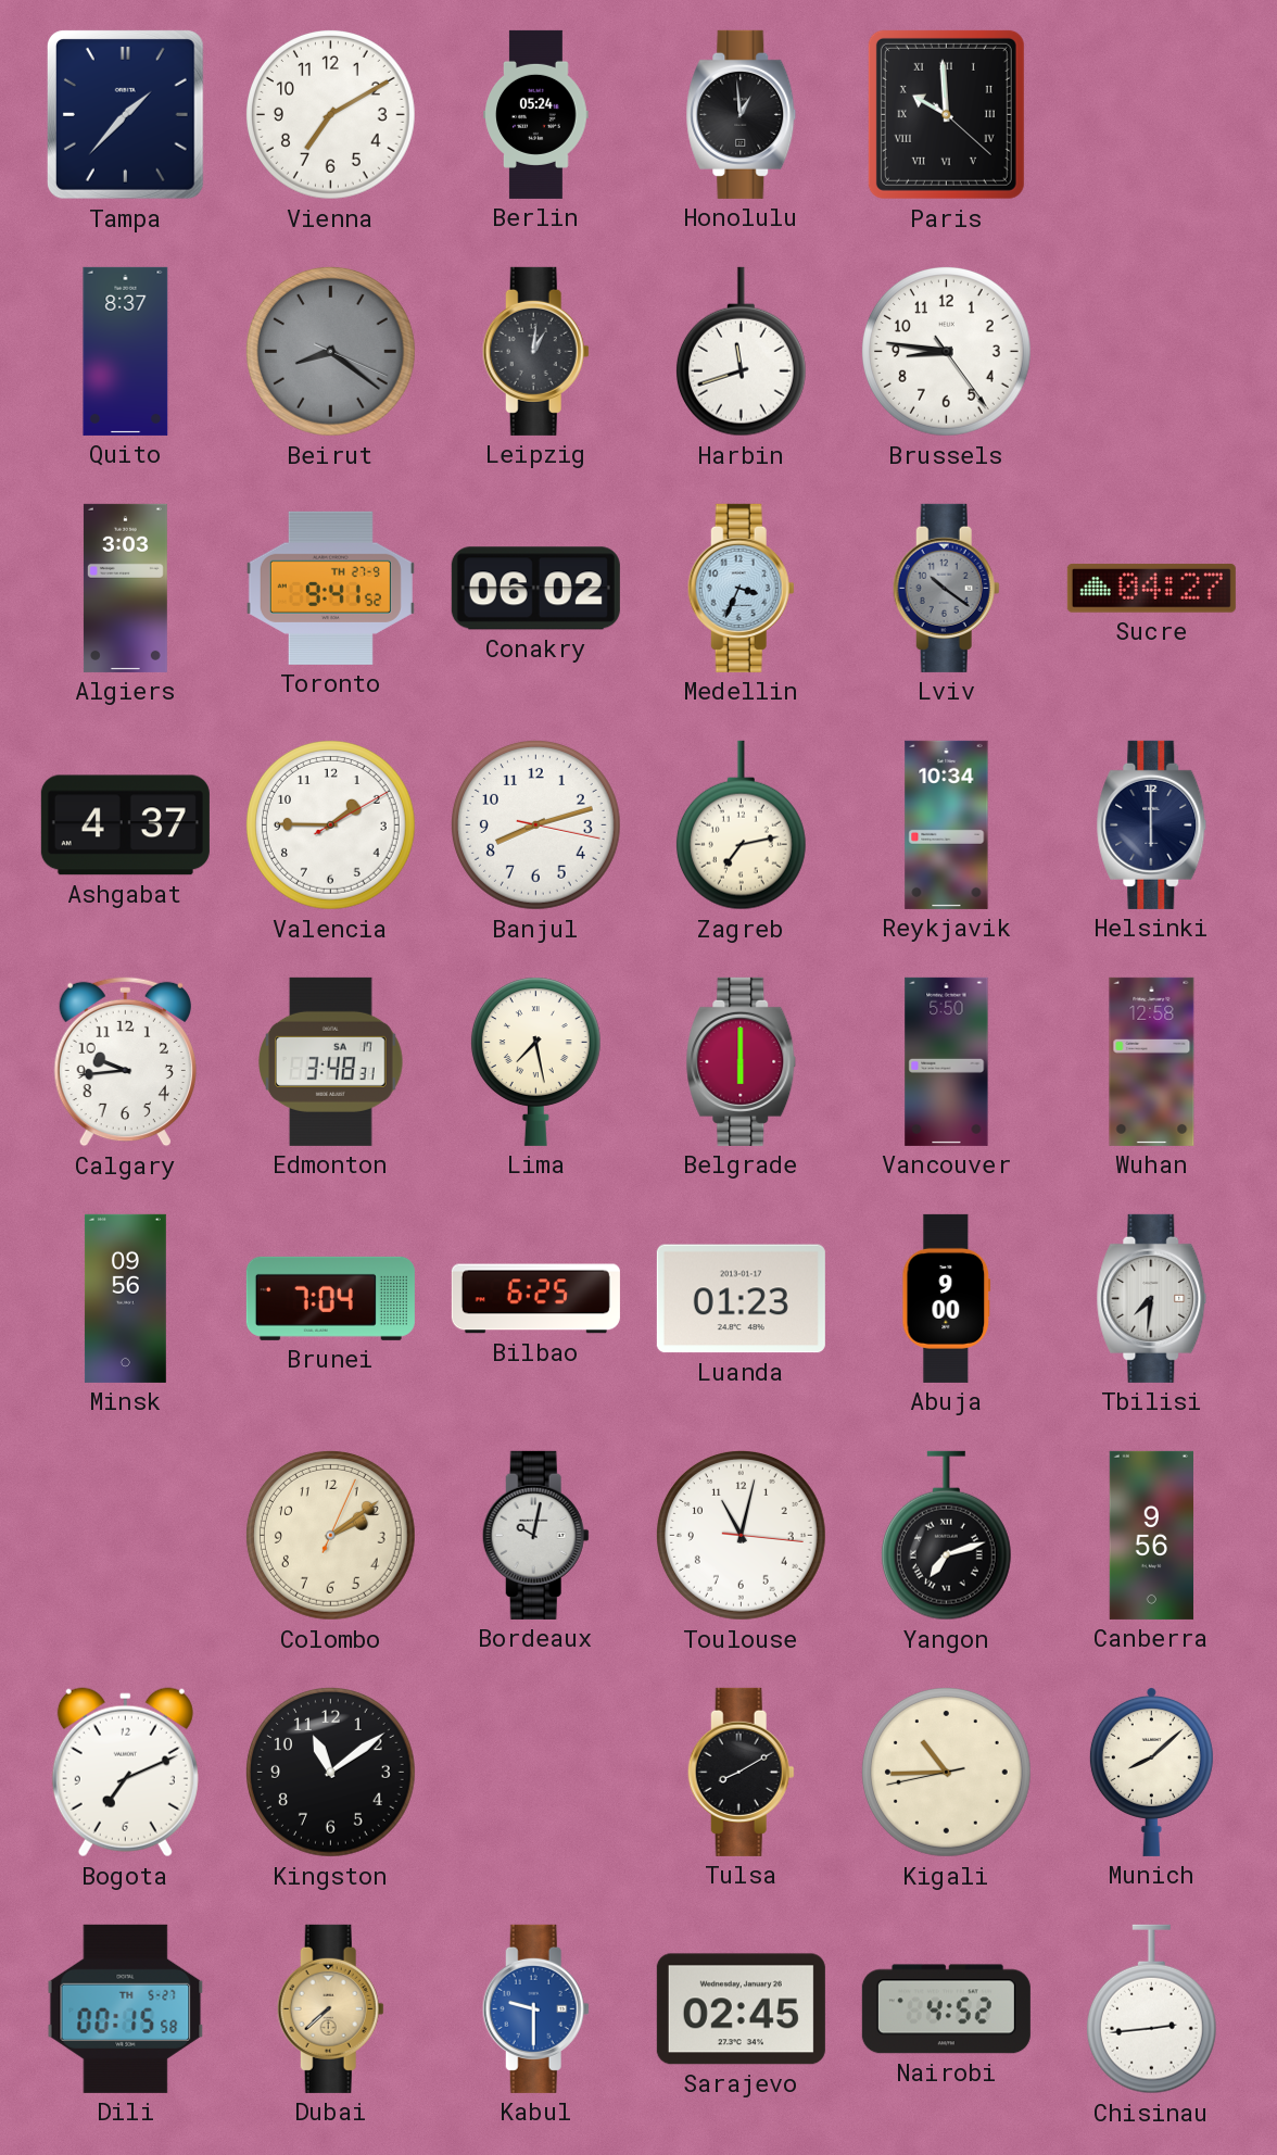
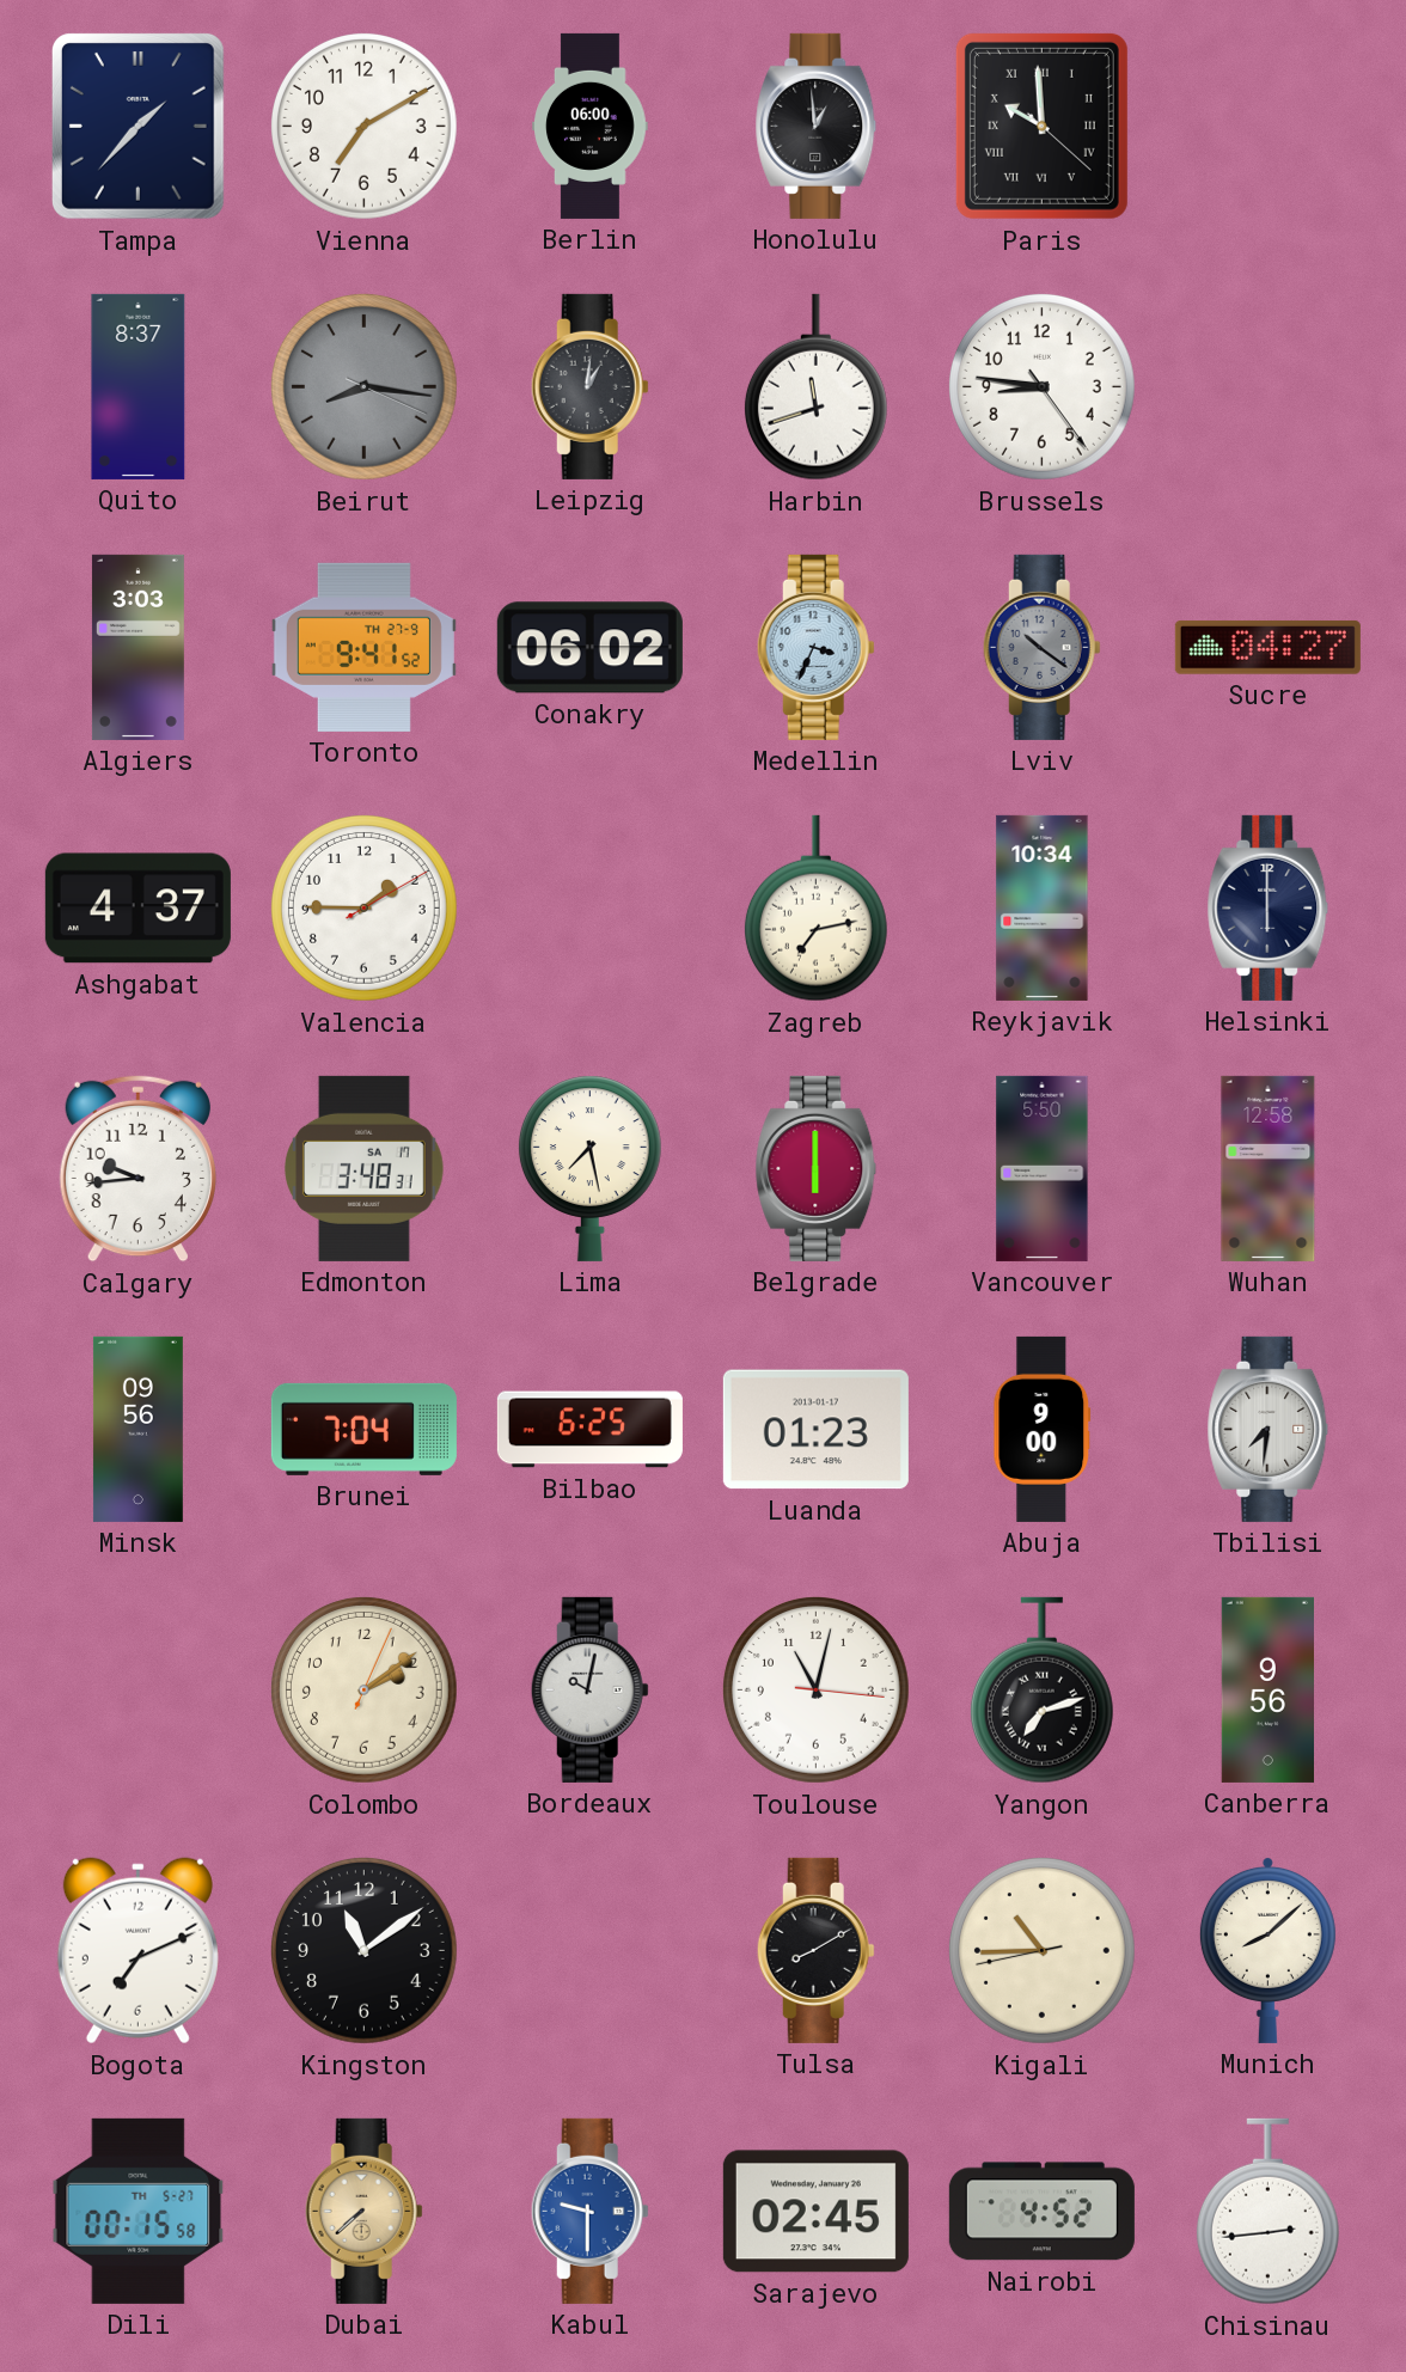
Berlin: 05:24 -> 06:00 (591, 126)
Beirut: 8:21 -> 8:16 (365, 387)
Banjul: 8:12 -> none (536, 826)
